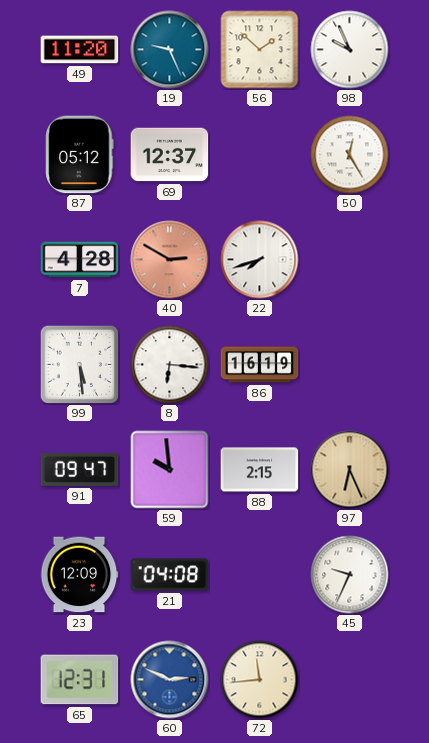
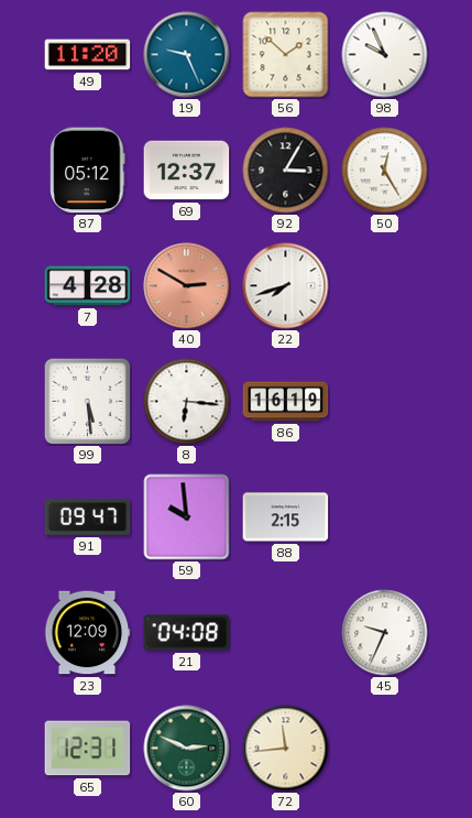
92: none -> 3:05 (286, 171)
97: 6:26 -> none (350, 470)
60 dial: blue -> green (187, 749)
